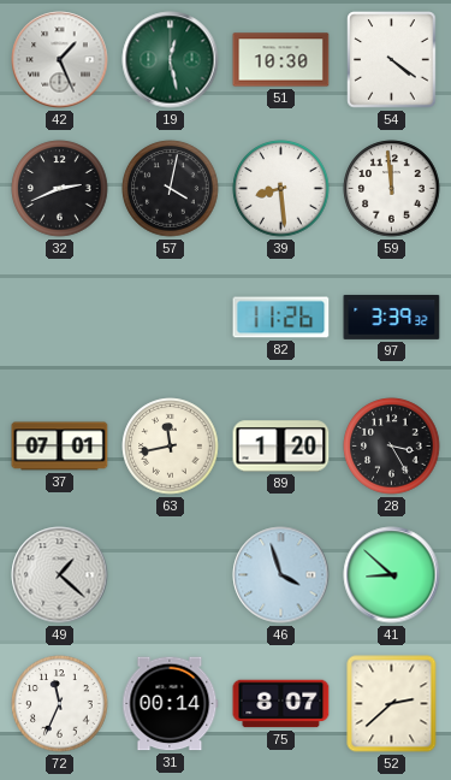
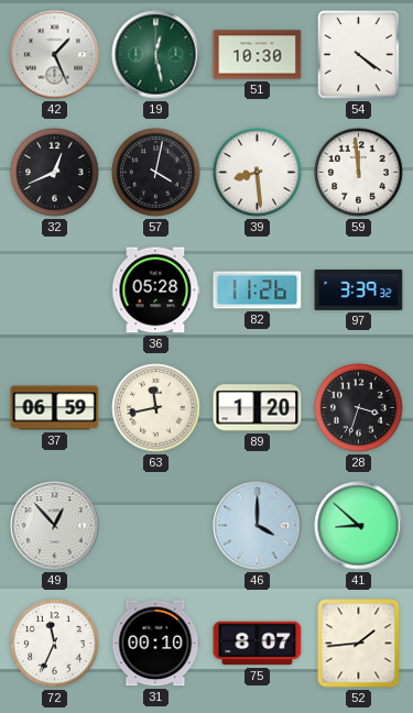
32: 2:41 -> 12:41 (55, 173)
36: none -> 05:28 (155, 290)
37: 07:01 -> 06:59 (55, 408)
28: 3:25 -> 3:33 (359, 408)
49: 1:22 -> 12:53 (55, 526)
46: 3:57 -> 4:00 (258, 526)
31: 00:14 -> 00:10 (156, 644)
52: 2:38 -> 1:44 (359, 644)
